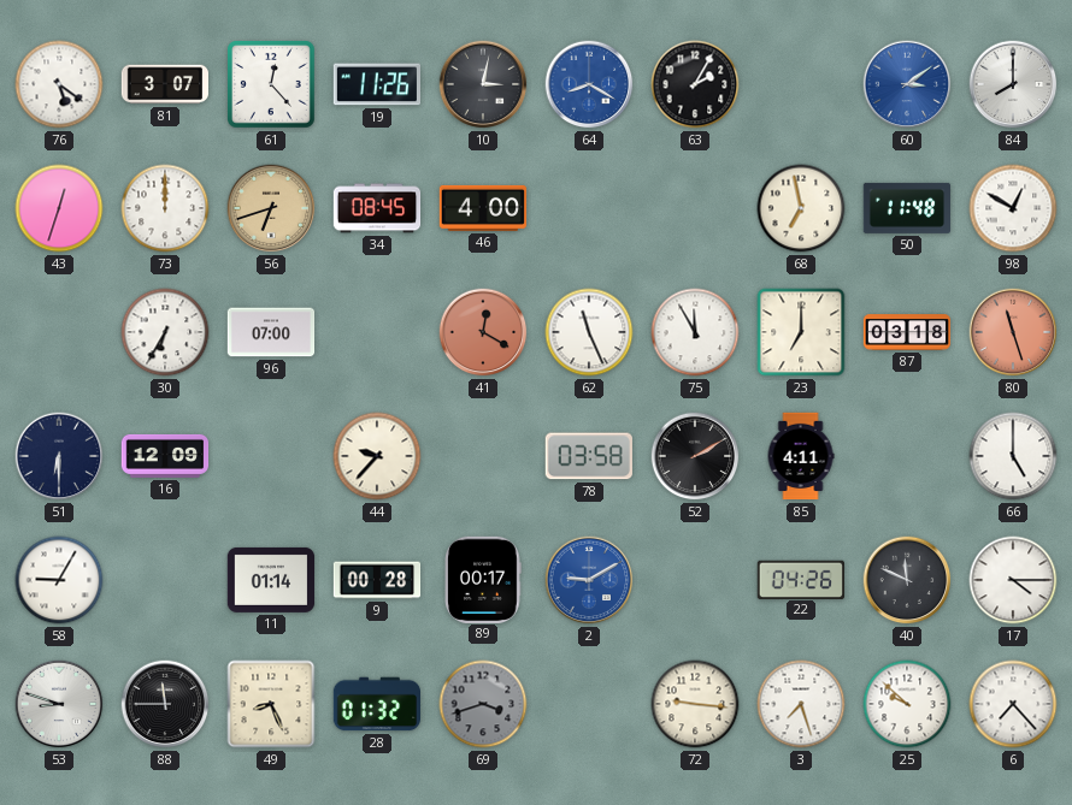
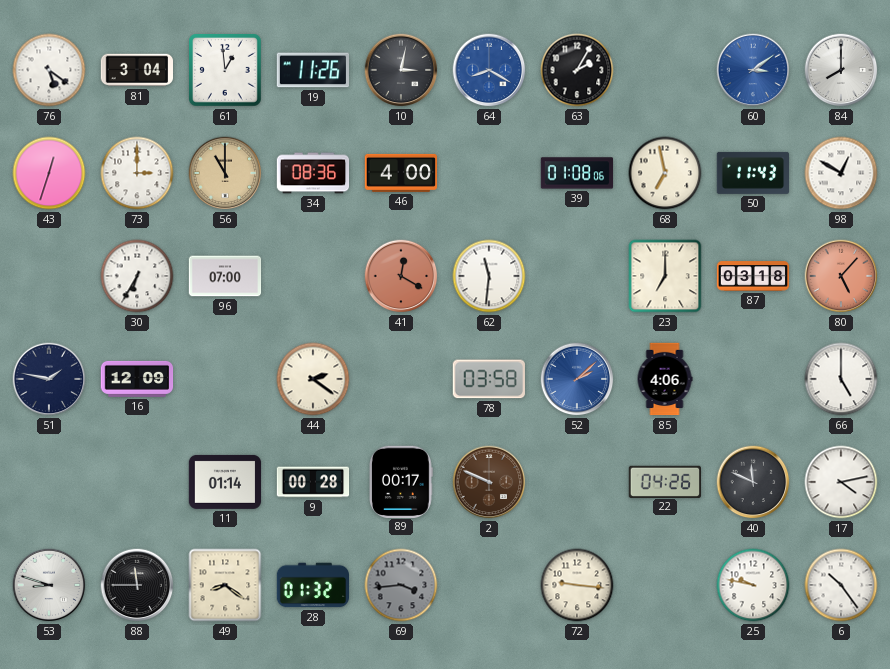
81: 3:07 -> 3:04 (136, 70)
61: 12:23 -> 12:59 (226, 71)
73: 12:00 -> 3:00 (137, 173)
56: 6:42 -> 11:00 (225, 173)
34: 08:45 -> 08:36 (313, 173)
39: none -> 01:08 (577, 173)
50: 11:48 -> 11:43 (753, 173)
62: 11:26 -> 11:31 (489, 276)
75: 11:55 -> none (695, 332)
80: 11:27 -> 5:07 (841, 276)
51: 6:30 -> 1:47 (49, 379)
44: 9:37 -> 2:21 (313, 379)
52: 2:10 -> 2:08 (577, 379)
52 dial: black -> blue (577, 379)
85: 4:11 -> 4:06 (665, 379)
58: 9:05 -> none (59, 580)
2: 9:10 -> 9:49 (489, 482)
2 dial: blue -> brown (489, 482)
17: 4:15 -> 4:13 (841, 482)
49: 8:26 -> 8:21 (225, 585)
69: 3:42 -> 3:44 (401, 585)
3: 7:27 -> none (801, 704)
25: 9:52 -> 9:47 (753, 585)
6: 7:23 -> 10:24 (841, 585)
